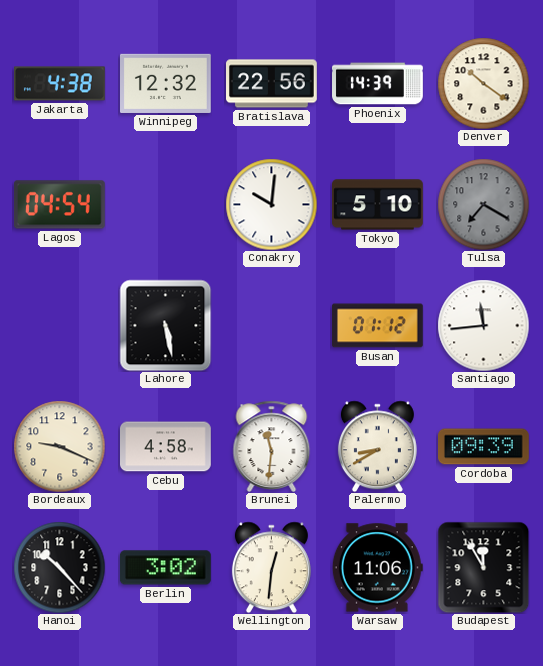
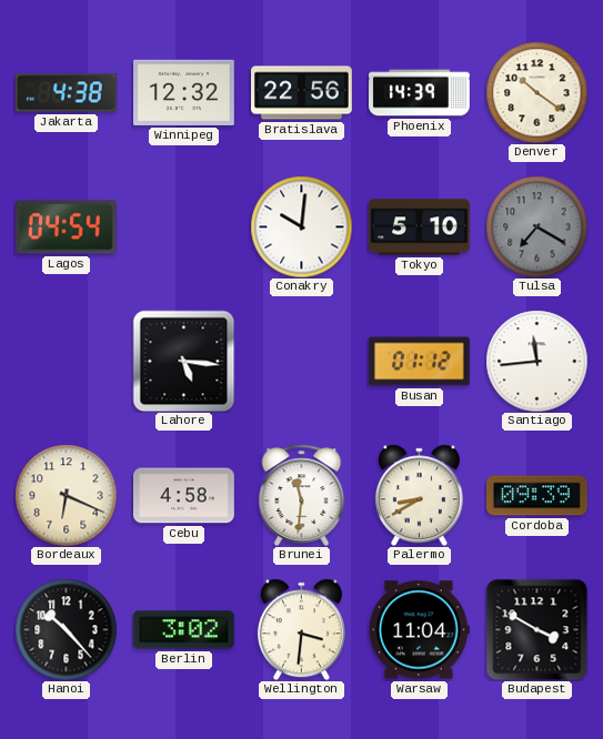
Lahore: 5:28 -> 5:16 (183, 361)
Bordeaux: 9:19 -> 6:19 (66, 495)
Wellington: 12:31 -> 3:31 (301, 629)
Warsaw: 11:06 -> 11:04 (419, 630)
Budapest: 11:55 -> 3:50 (536, 629)
